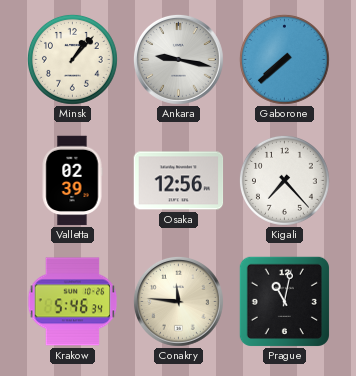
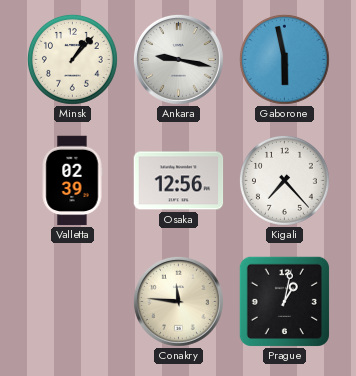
Gaborone: 7:38 -> 5:58 (284, 59)
Krakow: 5:46 -> none (72, 302)
Prague: 11:02 -> 1:02 (284, 301)
